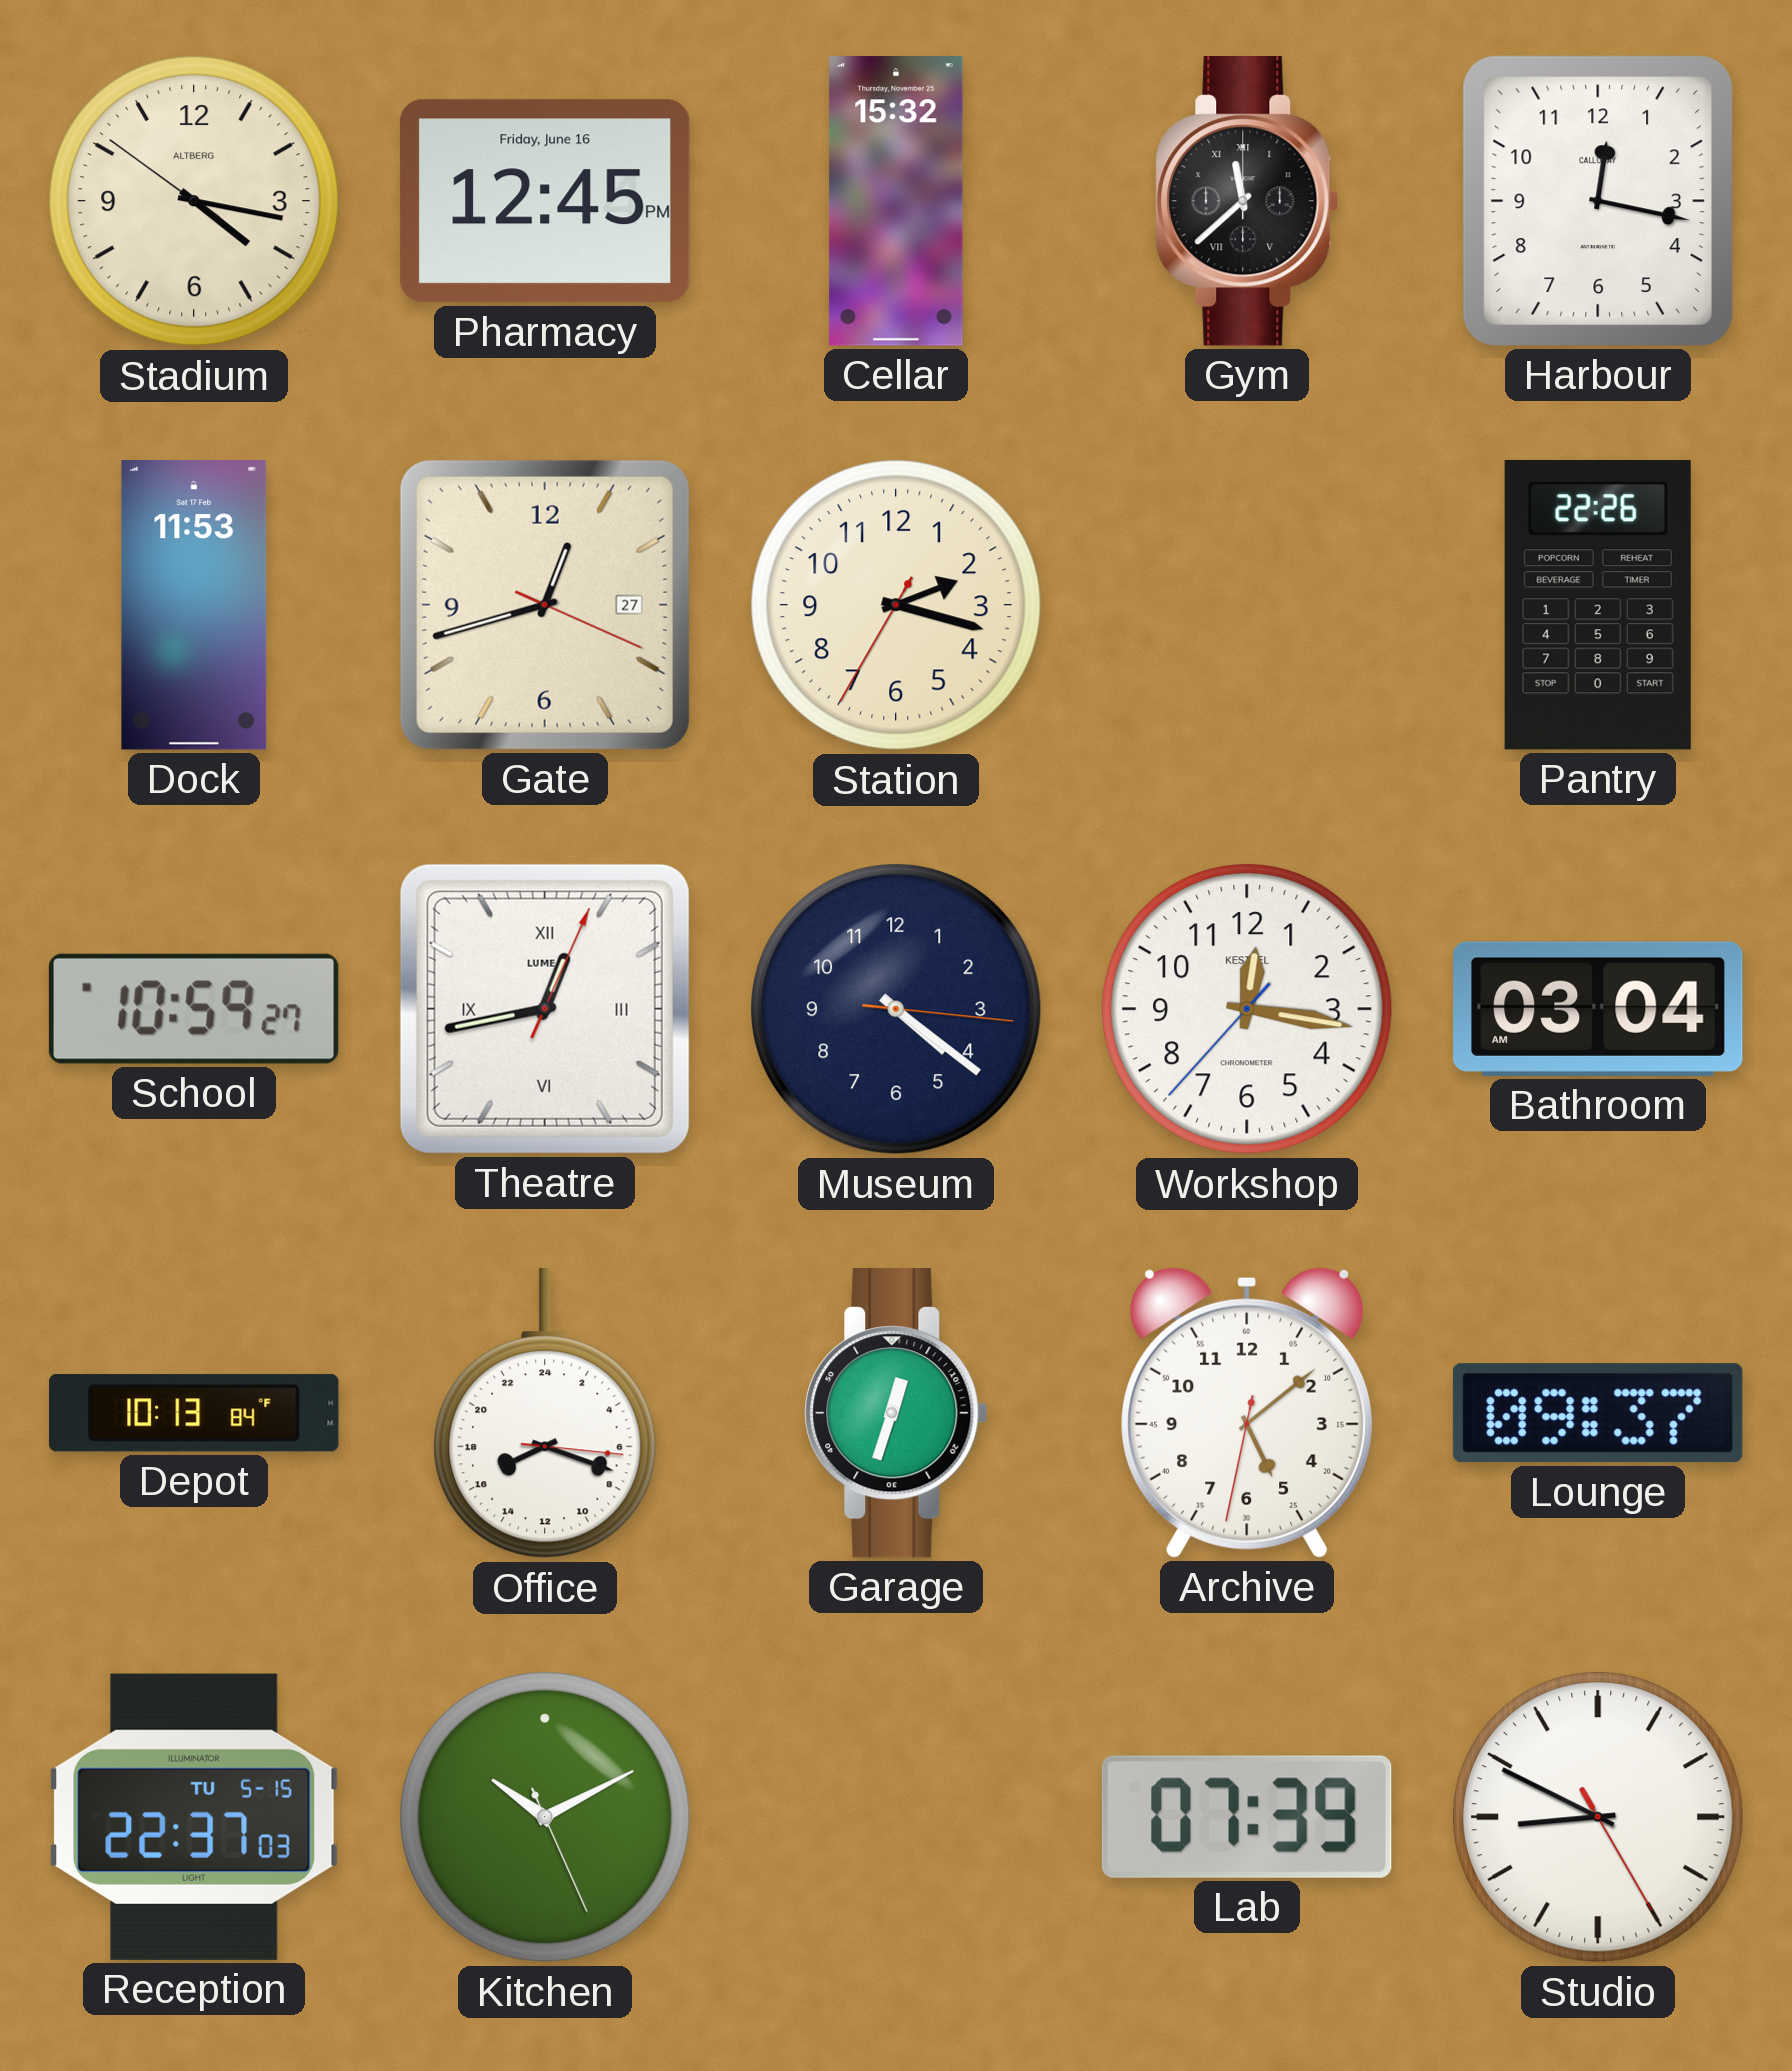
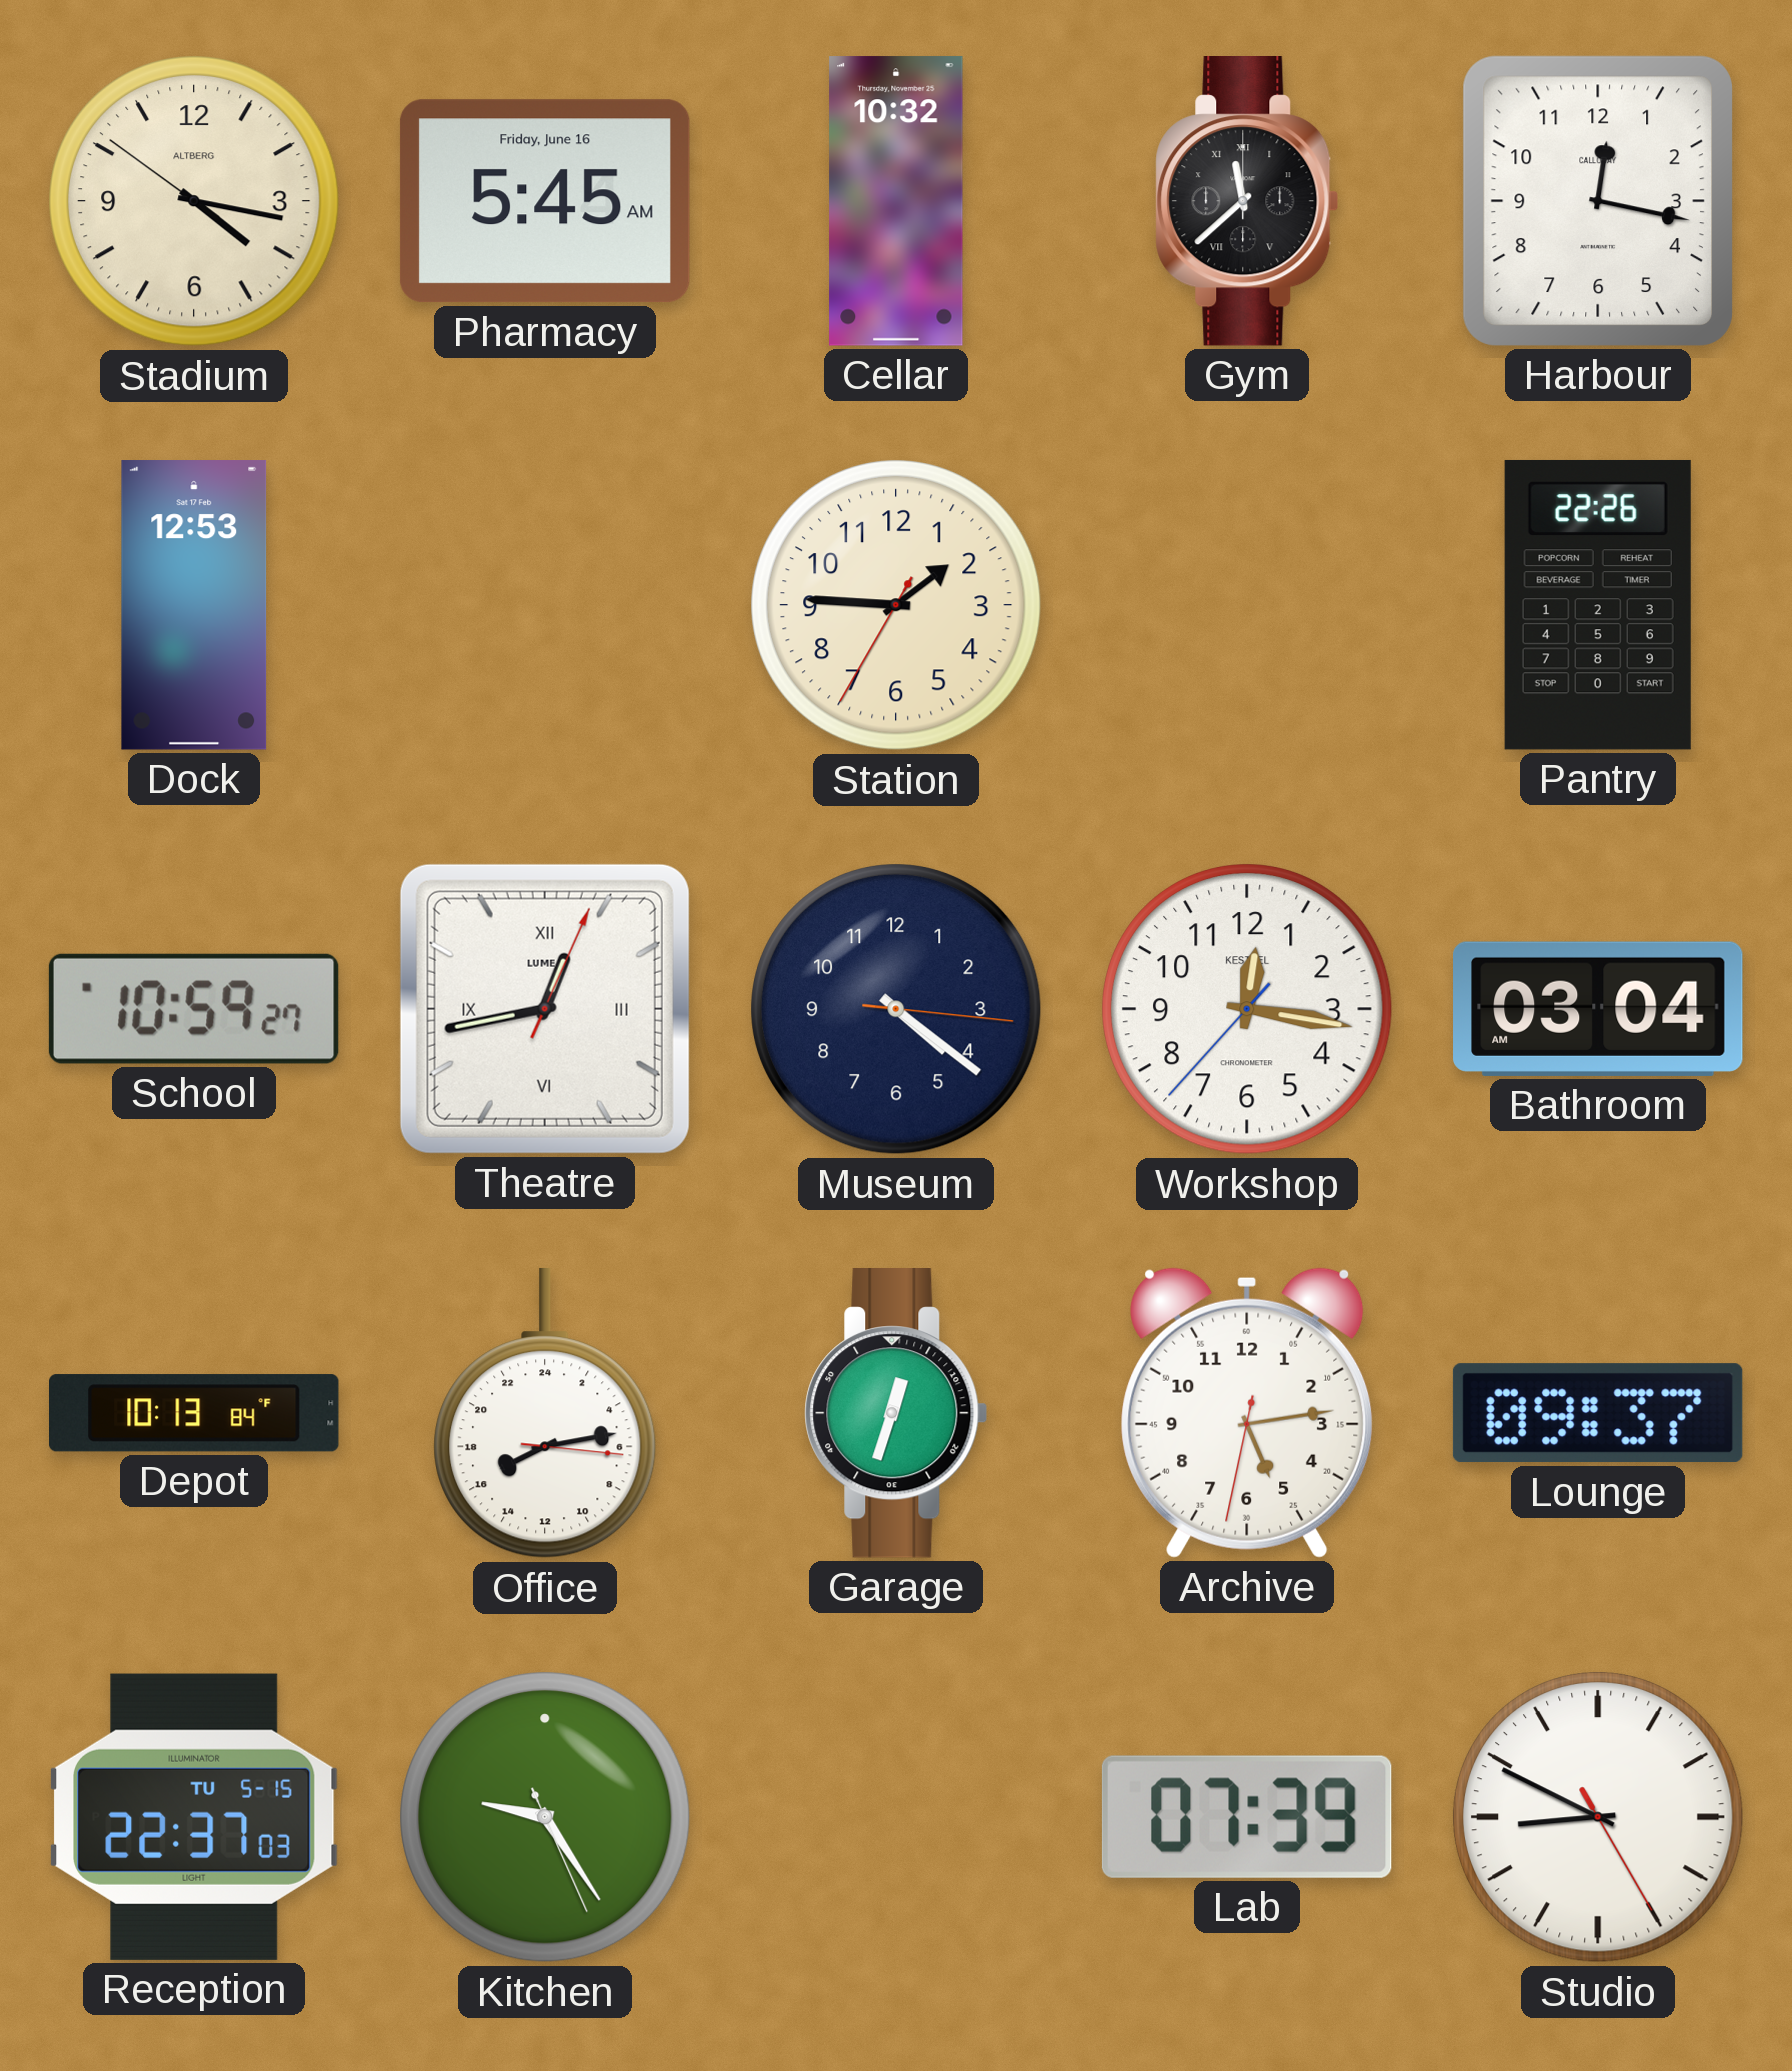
Pharmacy: 12:45 -> 5:45 (545, 201)
Cellar: 15:32 -> 10:32 (896, 201)
Dock: 11:53 -> 12:53 (194, 605)
Gate: 12:42 -> none (545, 605)
Station: 2:17 -> 1:45 (897, 606)
Office: 16:18 -> 16:13 (545, 1413)
Archive: 5:08 -> 5:13 (1247, 1413)
Kitchen: 10:10 -> 9:24 (546, 1818)
